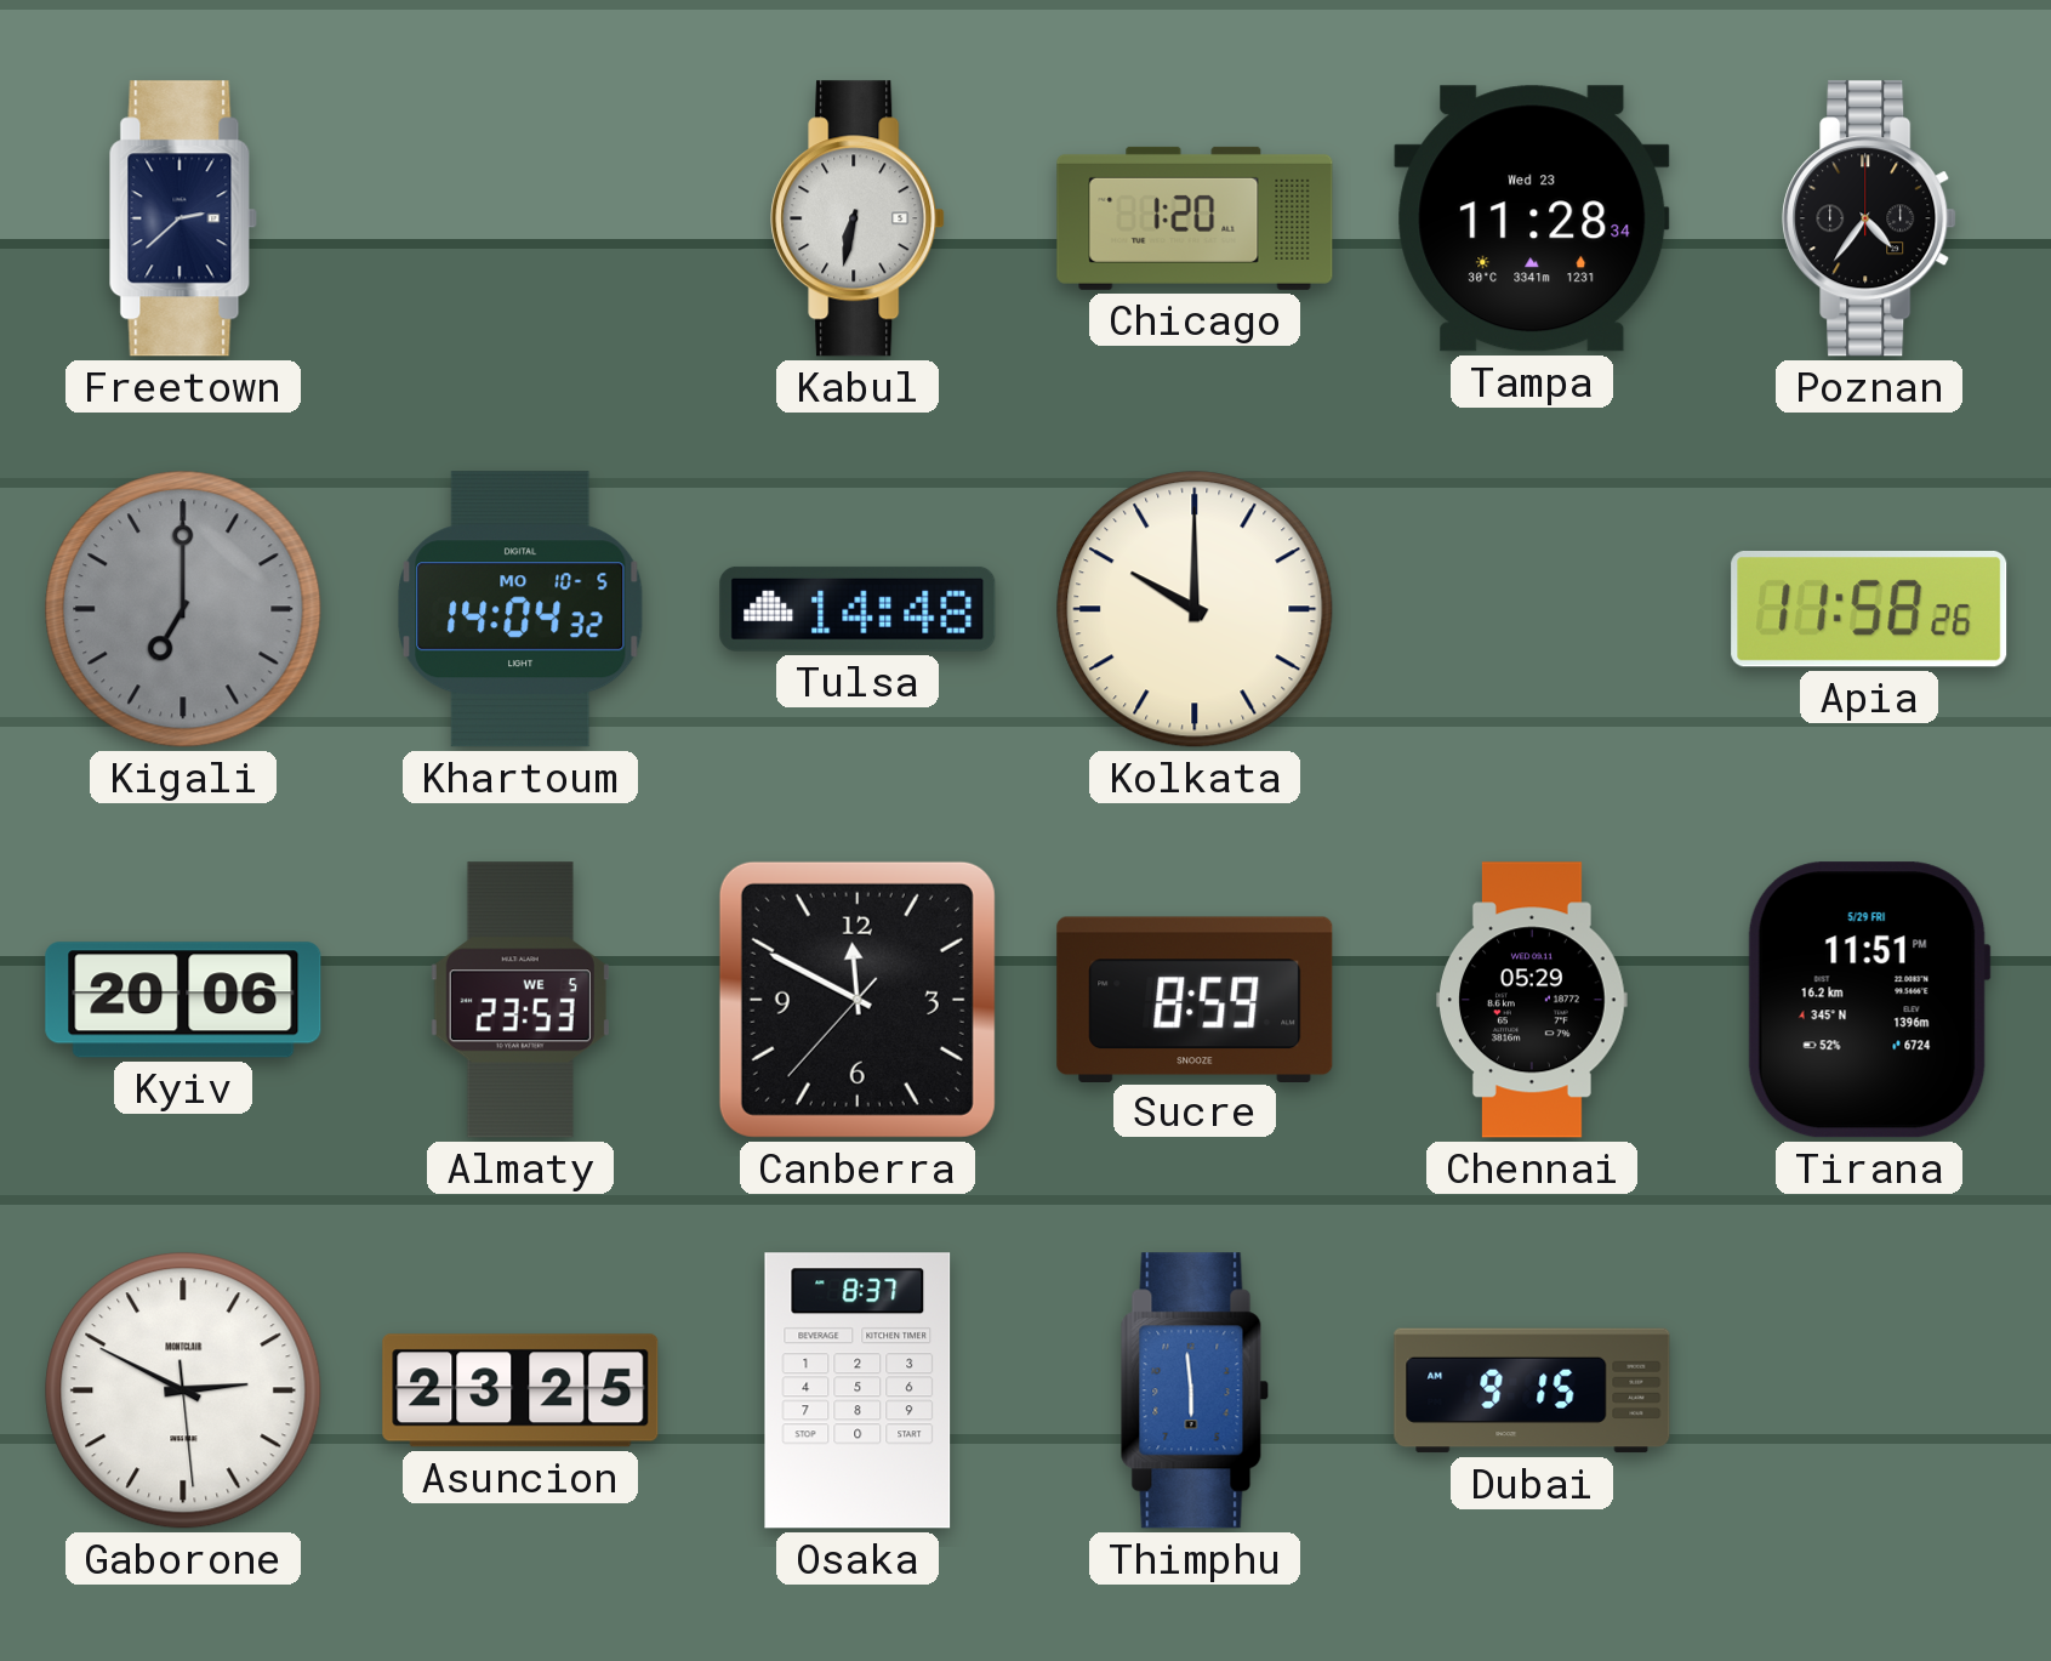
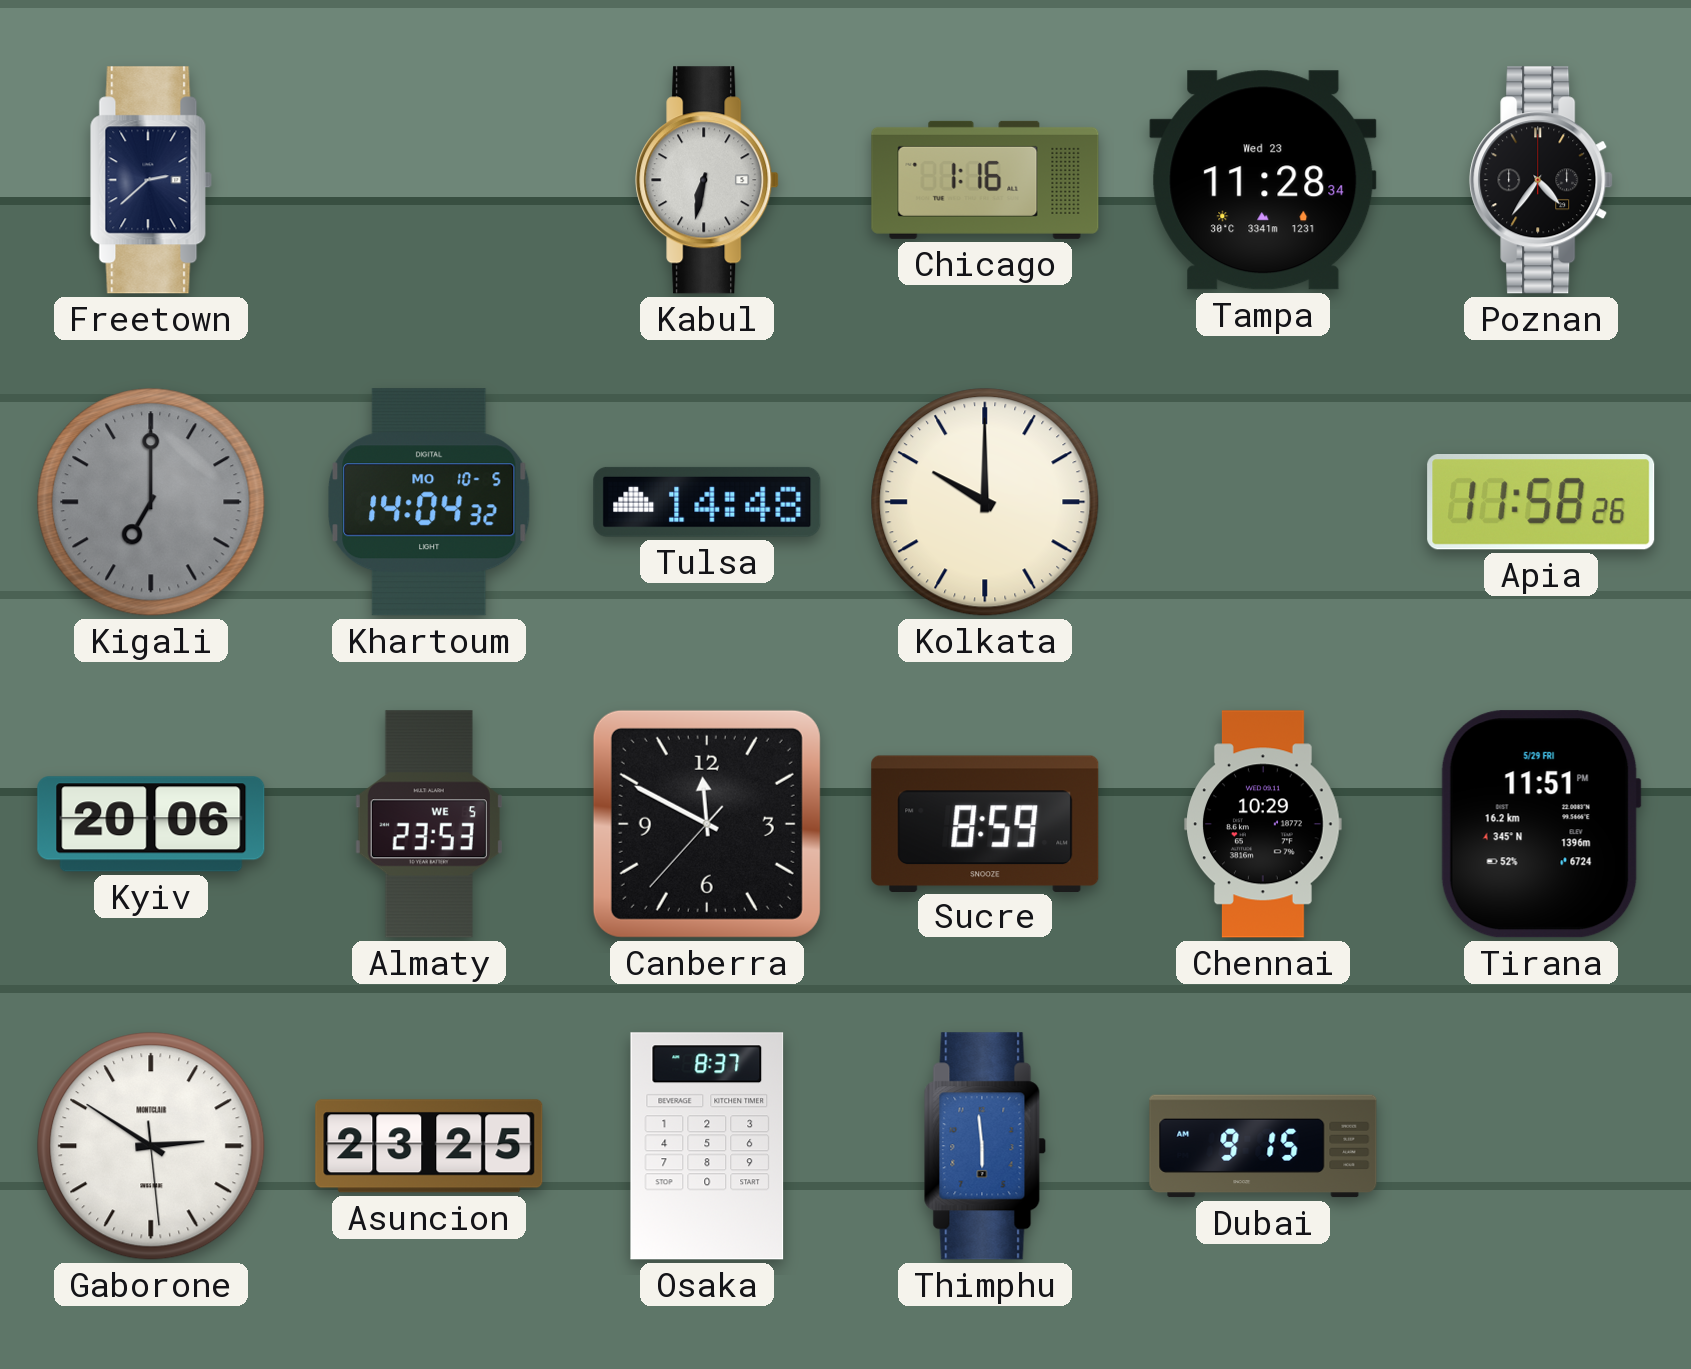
Chicago: 1:20 -> 1:16 (985, 180)
Chennai: 05:29 -> 10:29 (1263, 824)
Gaborone: 2:49 -> 2:50 (151, 1146)
